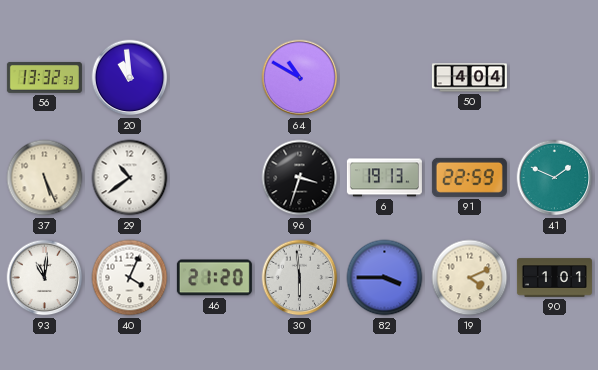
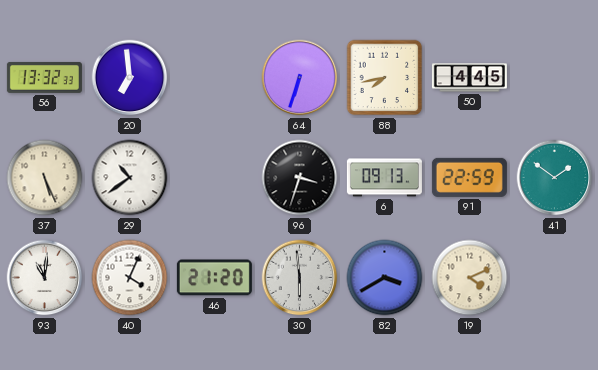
20: 10:59 -> 6:59 (130, 78)
64: 10:50 -> 6:33 (300, 78)
88: none -> 7:43 (385, 78)
50: 4:04 -> 4:45 (469, 78)
6: 19:13 -> 09:13 (384, 178)
41: 1:49 -> 1:51 (555, 178)
82: 3:45 -> 3:40 (385, 278)
90: 1:01 -> none (554, 278)
